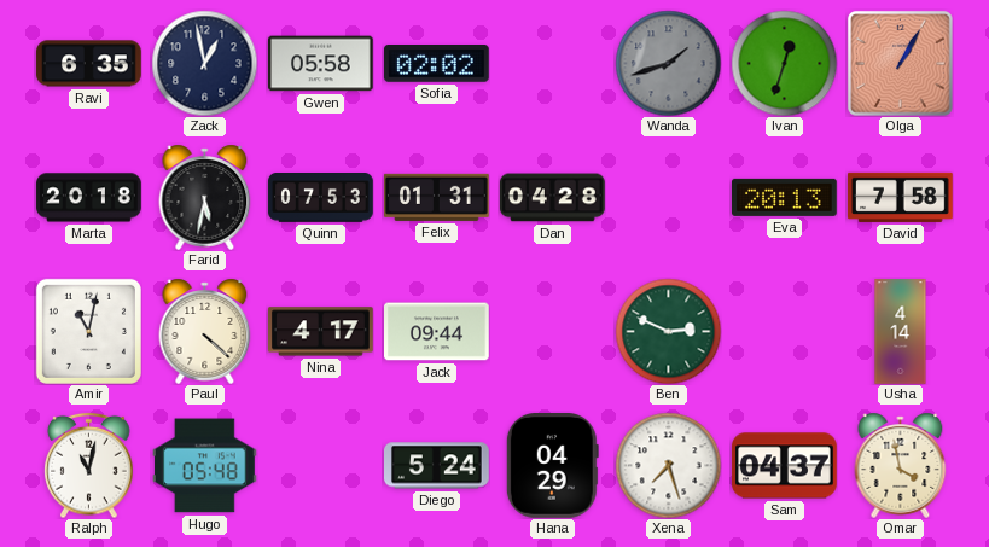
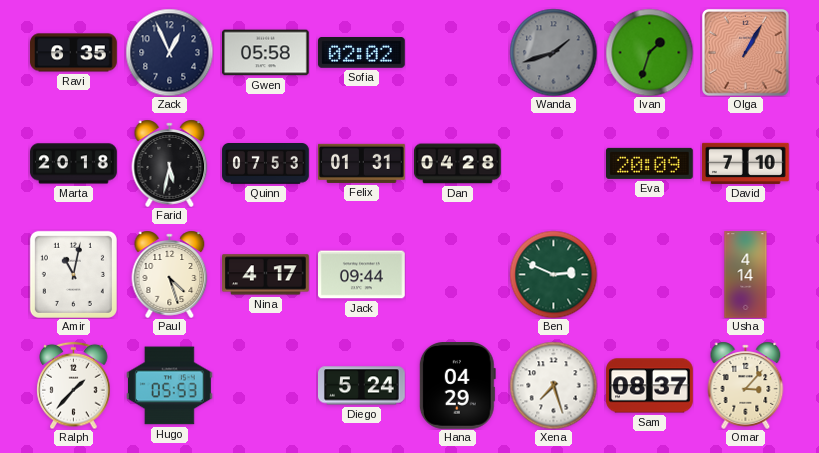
Zack: 12:58 -> 12:56 (169, 52)
Ivan: 12:33 -> 1:33 (649, 52)
Eva: 20:13 -> 20:09 (650, 163)
David: 7:58 -> 7:10 (746, 163)
Paul: 4:22 -> 4:27 (170, 274)
Ralph: 11:02 -> 1:37 (74, 385)
Hugo: 05:48 -> 05:53 (170, 386)
Sam: 04:37 -> 08:37 (650, 386)
Omar: 3:58 -> 3:07 (746, 385)
